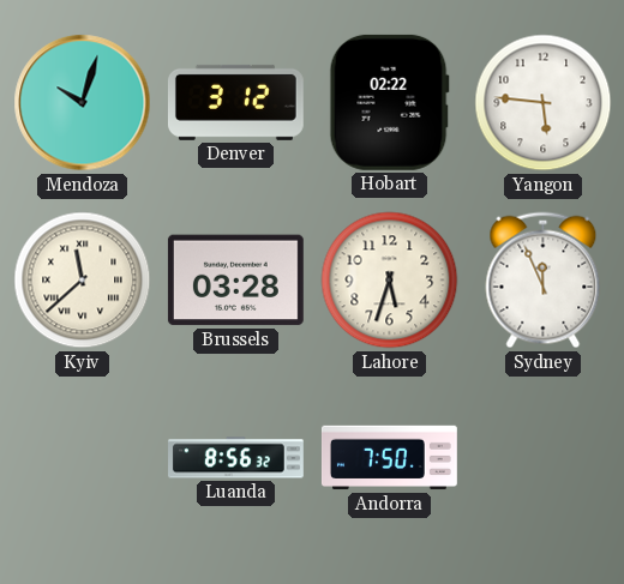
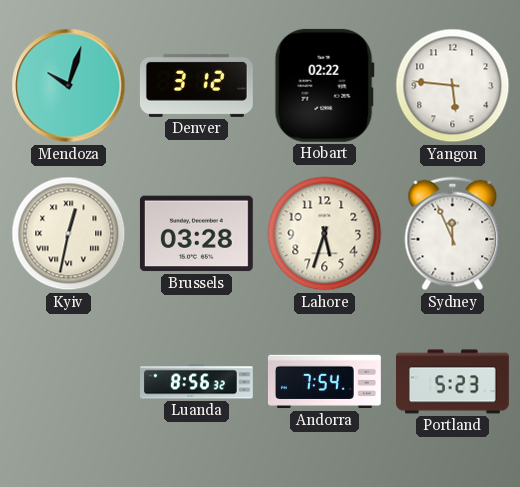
Kyiv: 11:38 -> 12:32 (69, 234)
Andorra: 7:50 -> 7:54 (325, 382)
Portland: none -> 5:23 (453, 382)
